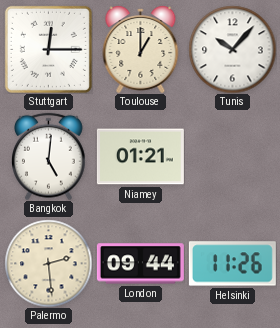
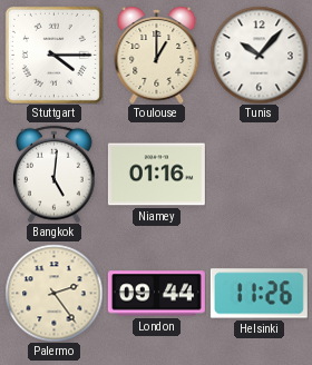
Stuttgart: 12:15 -> 4:15 (53, 55)
Niamey: 01:21 -> 01:16 (156, 175)
Palermo: 2:29 -> 2:24 (53, 293)
